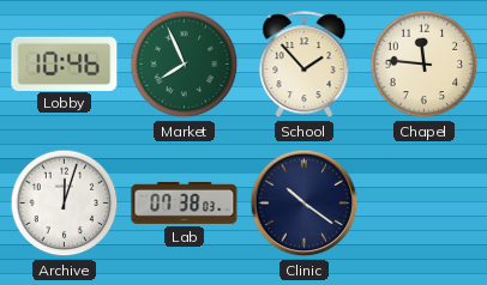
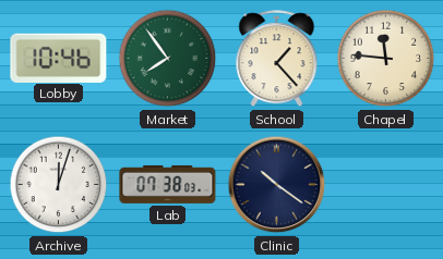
Market: 7:56 -> 7:54 (168, 59)
School: 1:53 -> 1:23 (277, 59)
